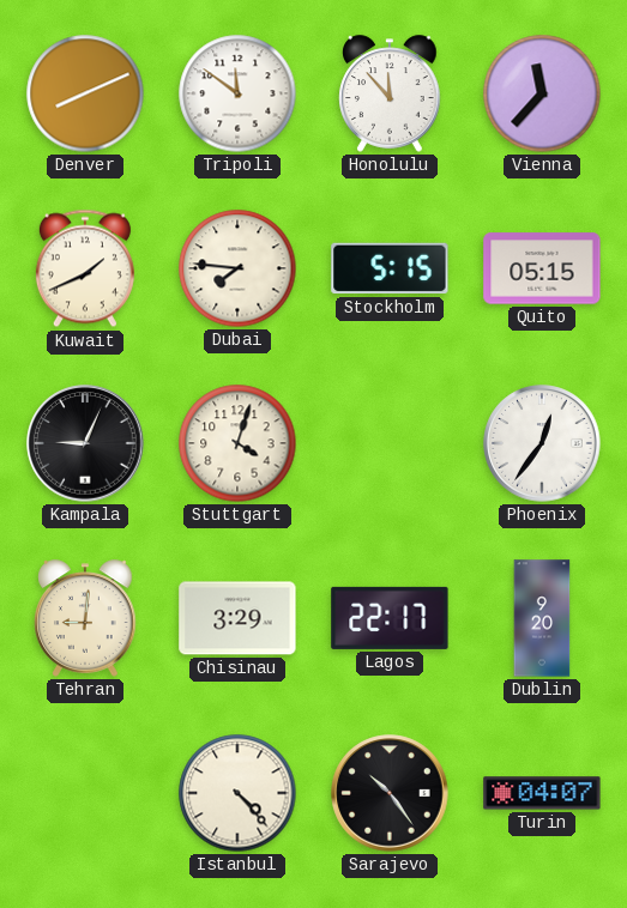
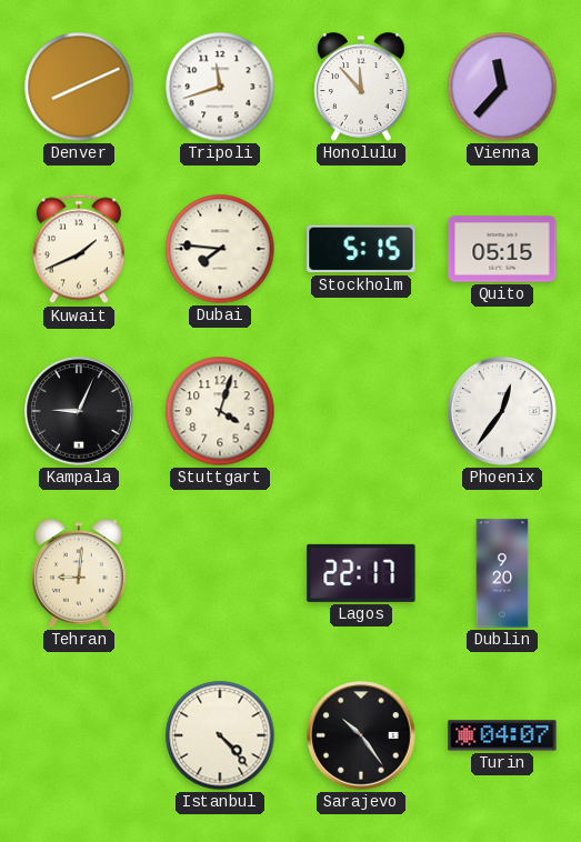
Tripoli: 11:51 -> 11:42 (220, 87)
Chisinau: 3:29 -> none (237, 618)
